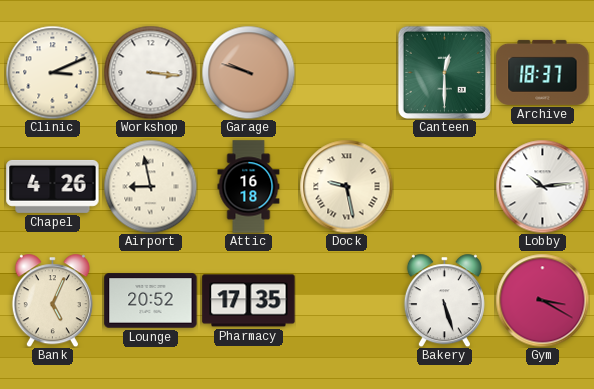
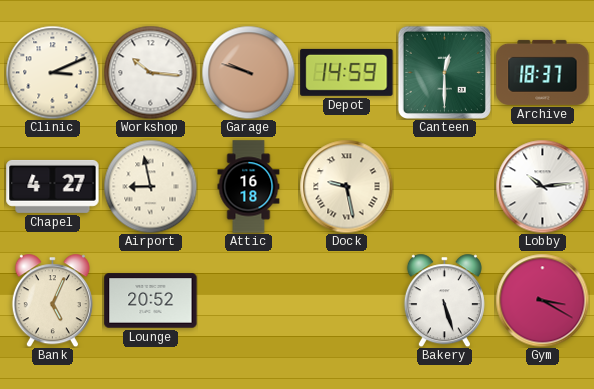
Workshop: 3:16 -> 10:16 (150, 72)
Depot: none -> 14:59 (347, 72)
Chapel: 4:26 -> 4:27 (53, 186)
Pharmacy: 17:35 -> none (249, 301)
